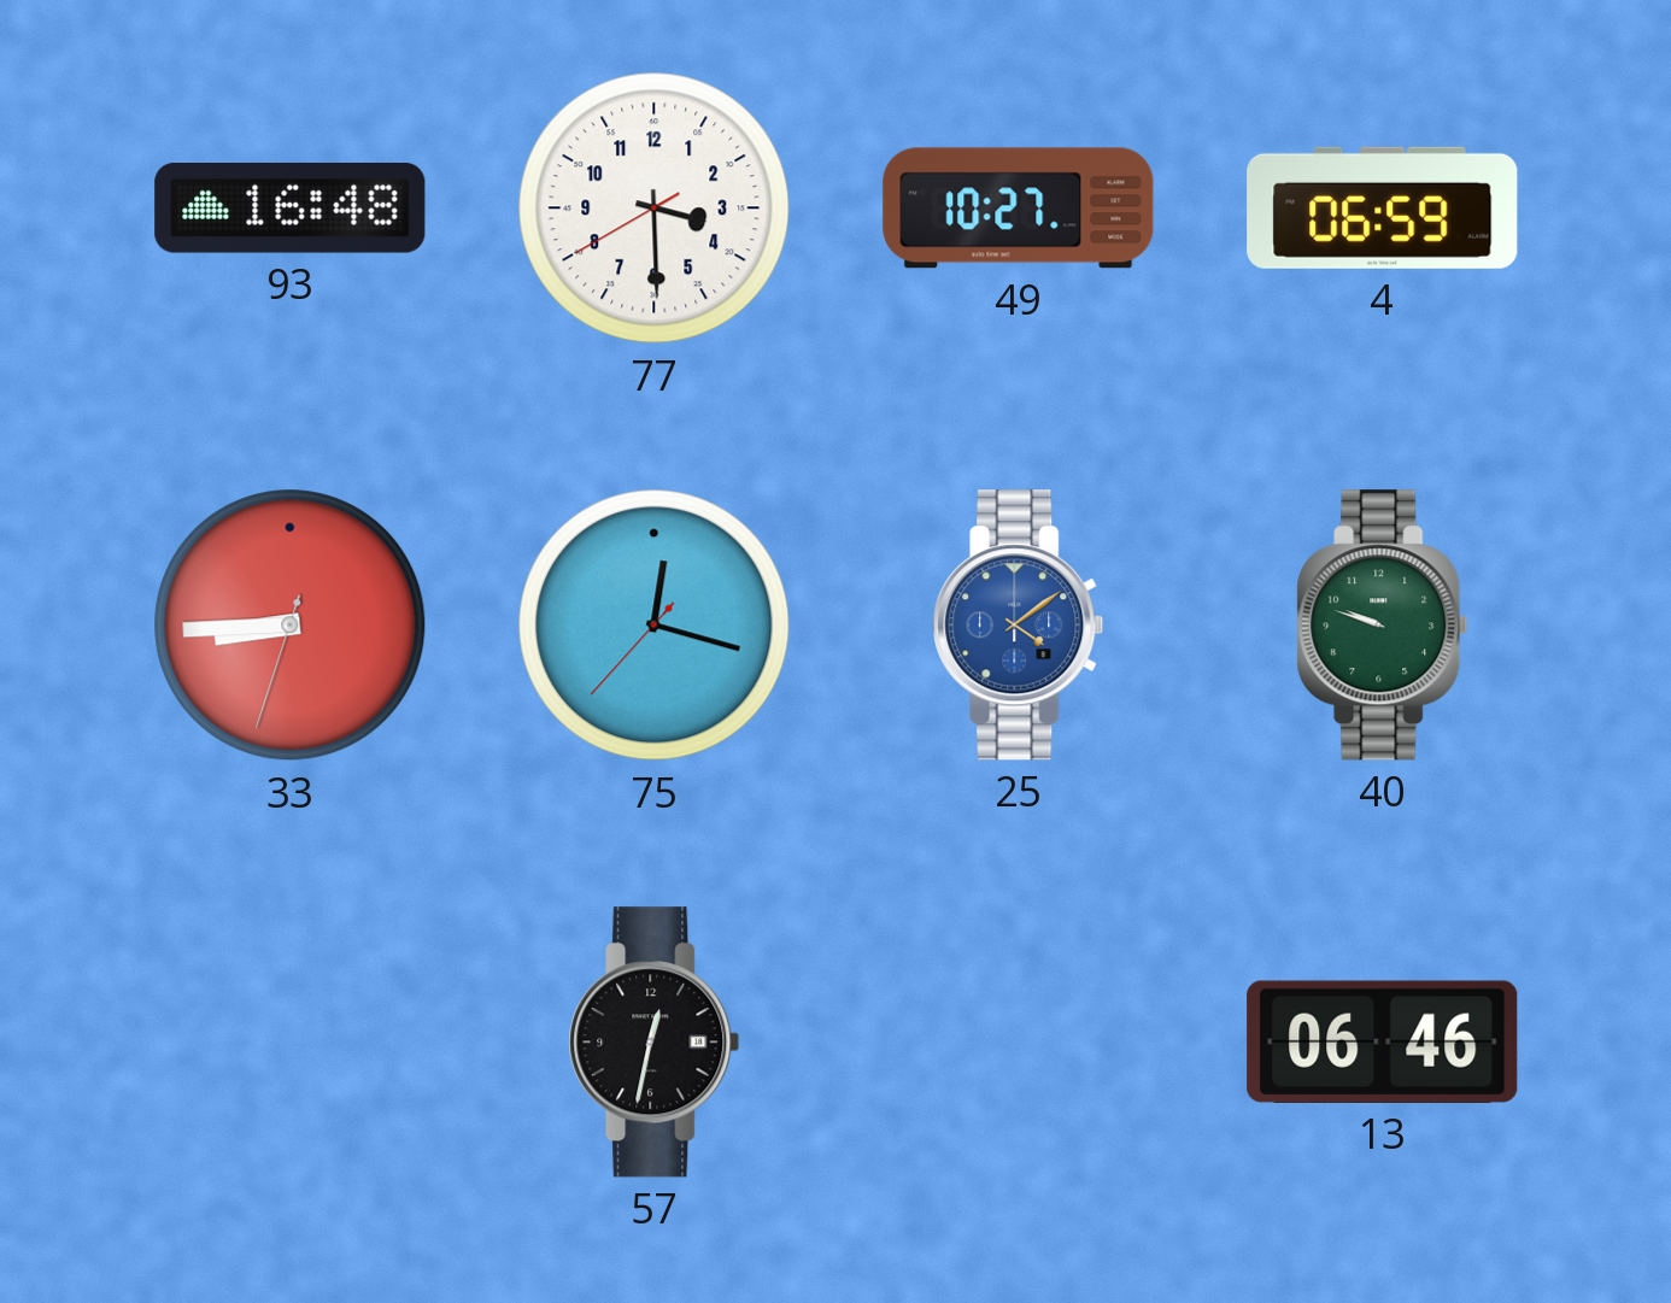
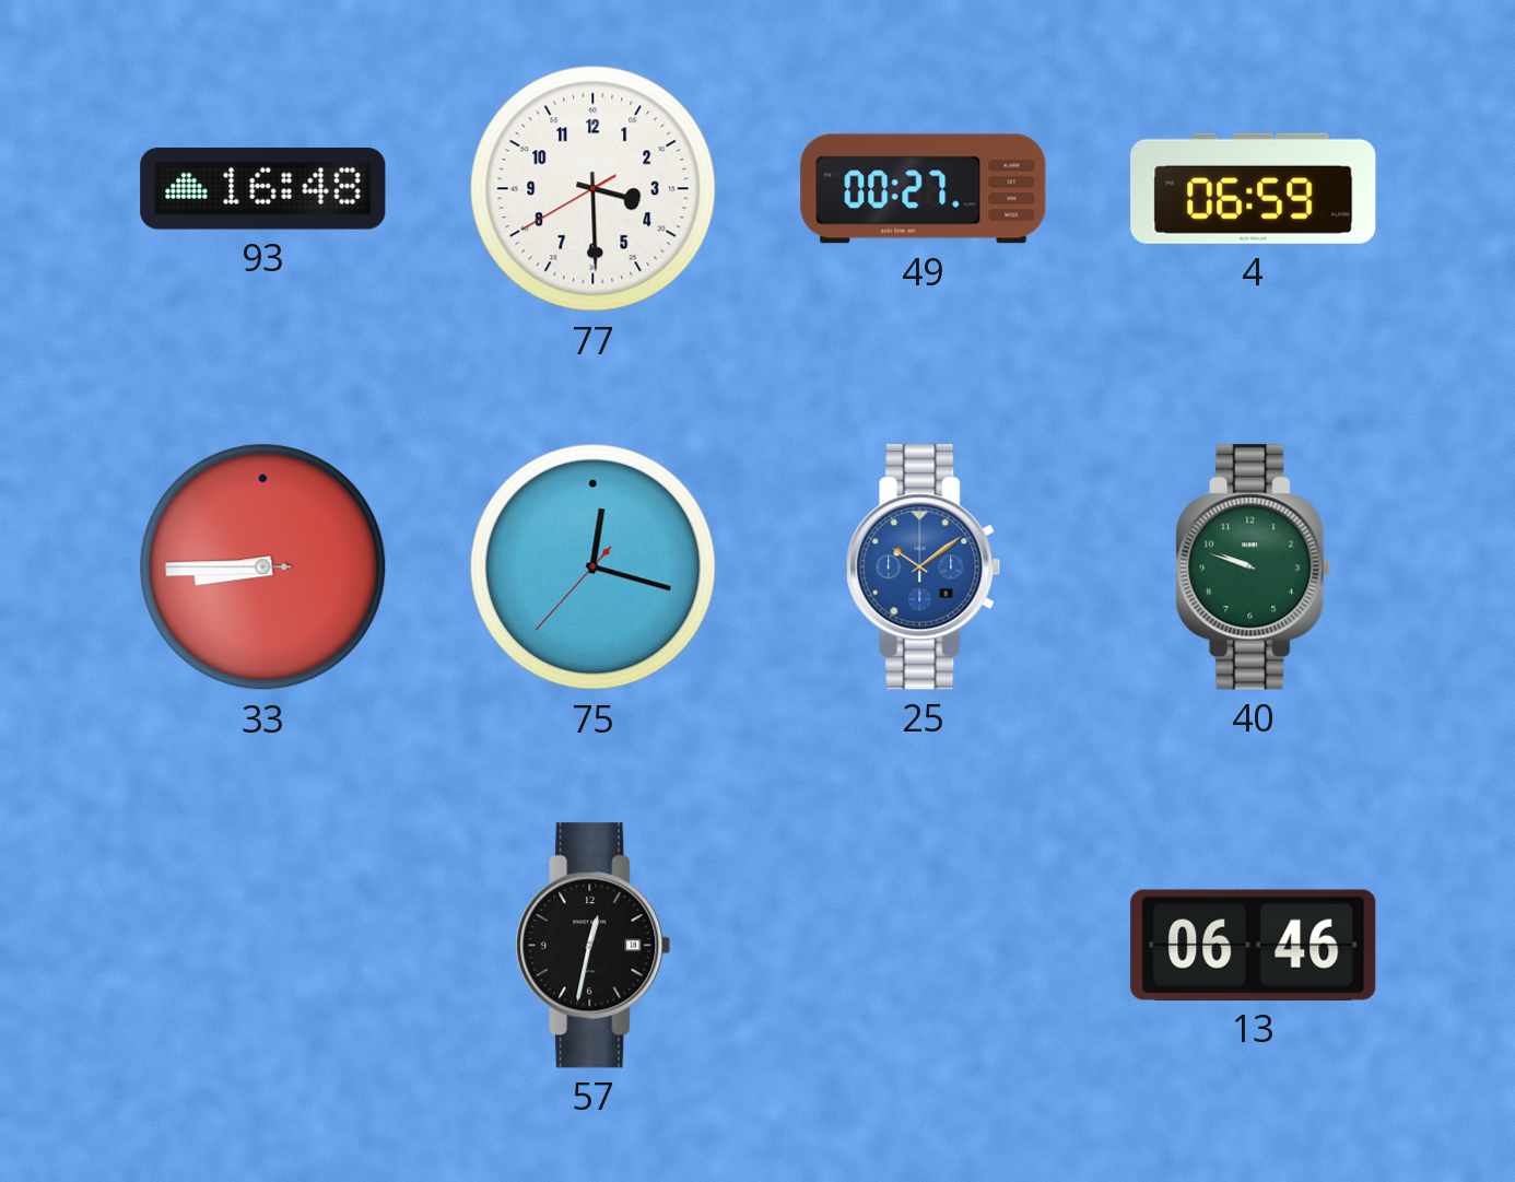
49: 10:27 -> 00:27 (924, 189)
33: 8:44:33 -> 8:44:45 (263, 567)
25: 4:09 -> 10:09 (924, 567)
